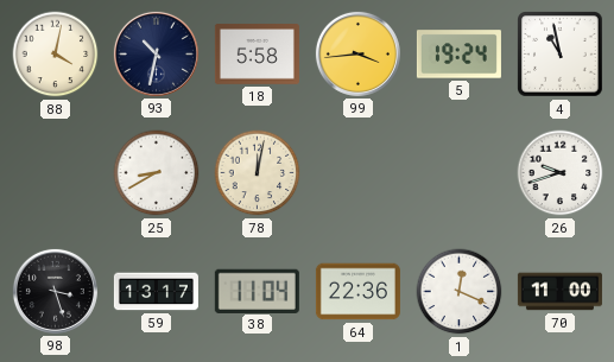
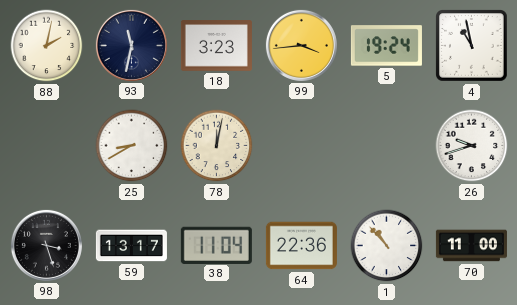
88: 4:02 -> 2:02 (47, 46)
93: 10:32 -> 11:32 (131, 45)
18: 5:58 -> 3:23 (216, 46)
1: 12:19 -> 10:53 (387, 246)
